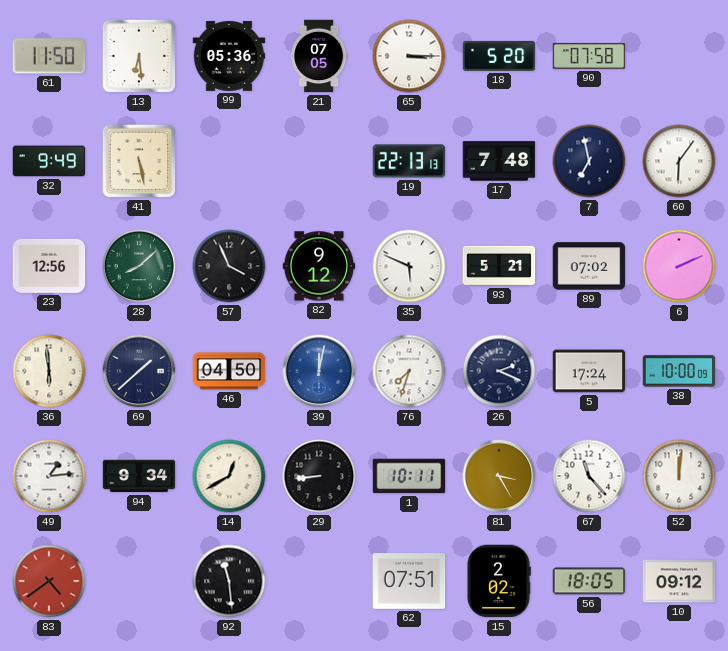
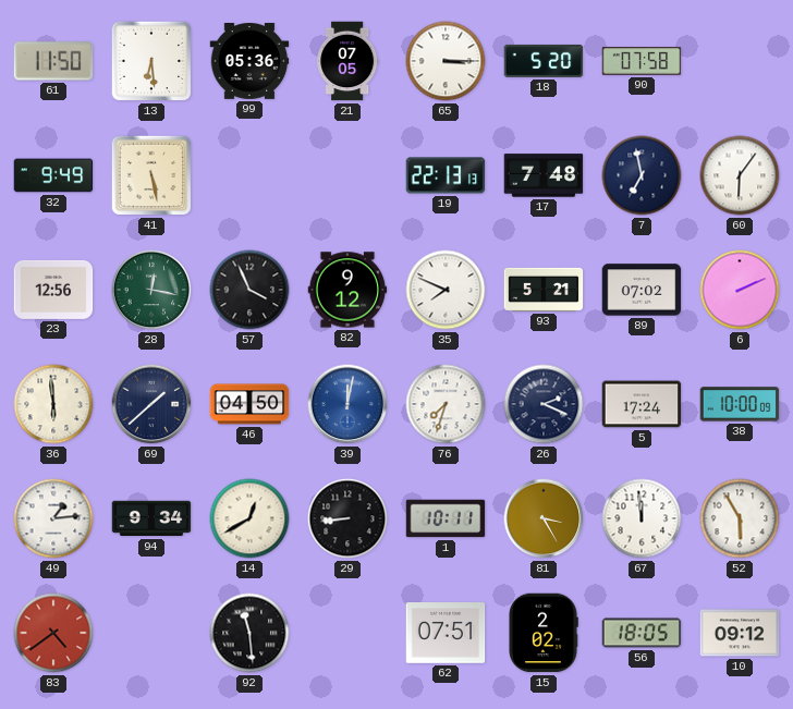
28: 8:08 -> 12:17 (151, 290)
35: 5:49 -> 7:49 (446, 290)
67: 11:23 -> 11:59 (642, 518)
52: 12:01 -> 5:55 (740, 518)
